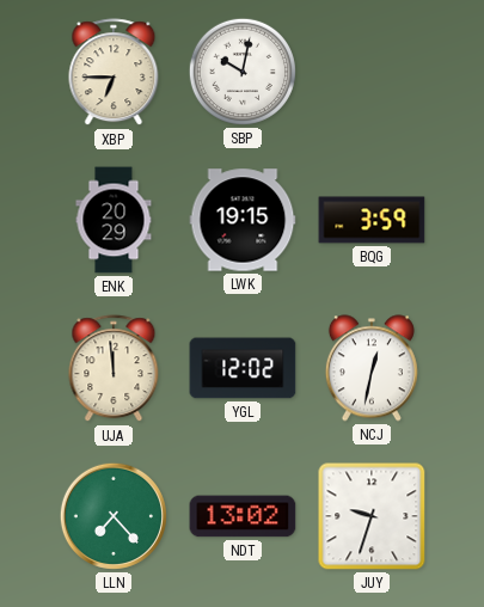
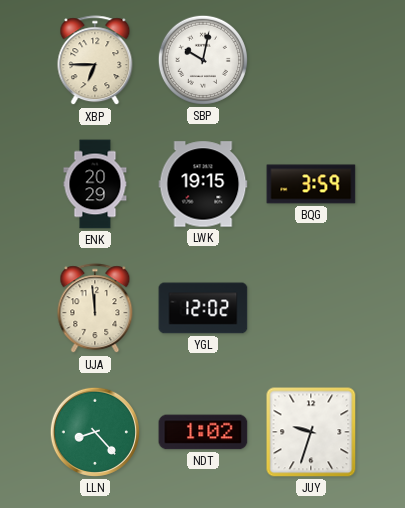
NCJ: 12:32 -> none (372, 368)
LLN: 7:23 -> 8:23 (95, 432)
NDT: 13:02 -> 1:02 (203, 432)
